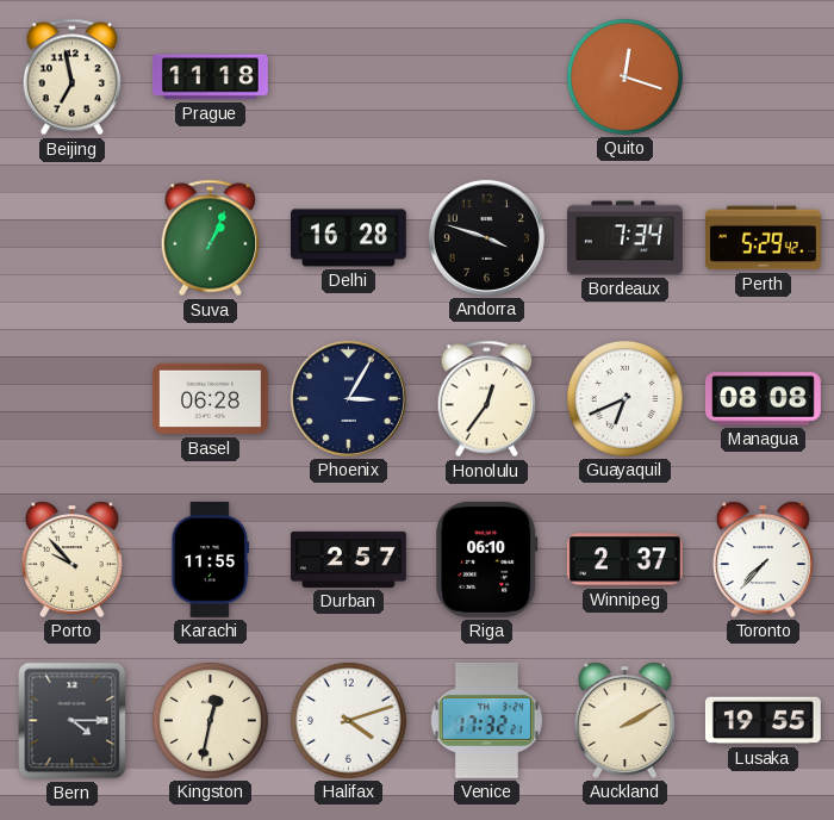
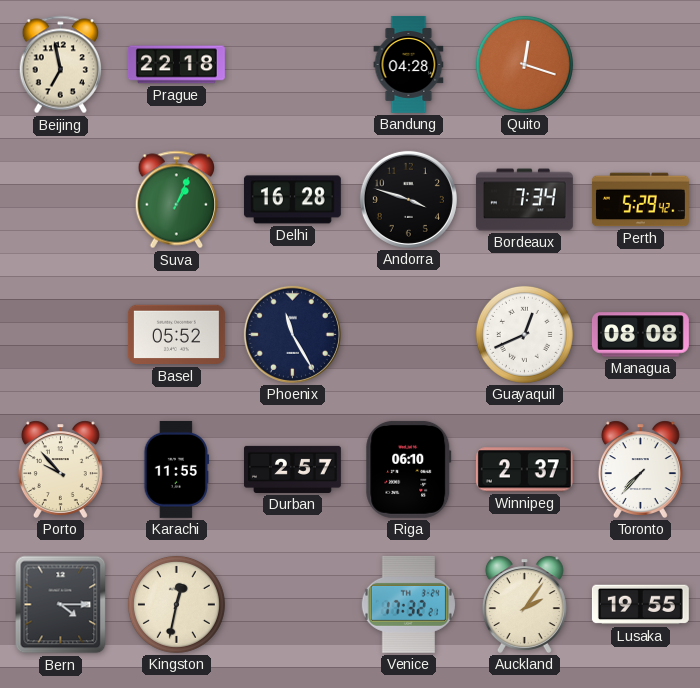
Prague: 11:18 -> 22:18 (176, 65)
Bandung: none -> 04:28 (409, 64)
Basel: 06:28 -> 05:52 (176, 335)
Phoenix: 3:05 -> 11:25 (292, 334)
Honolulu: 12:36 -> none (486, 399)
Guayaquil: 6:41 -> 12:41 (524, 334)
Halifax: 4:12 -> none (348, 720)
Auckland: 2:10 -> 2:06 (524, 604)
